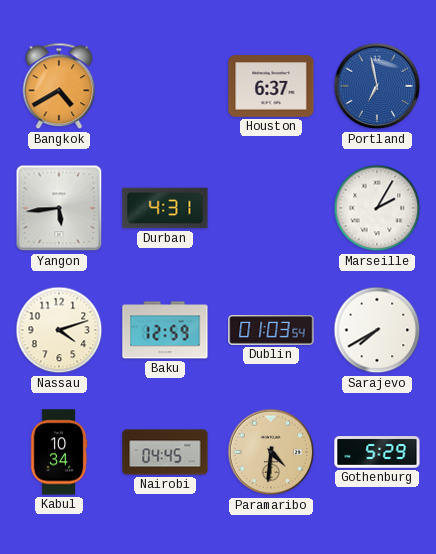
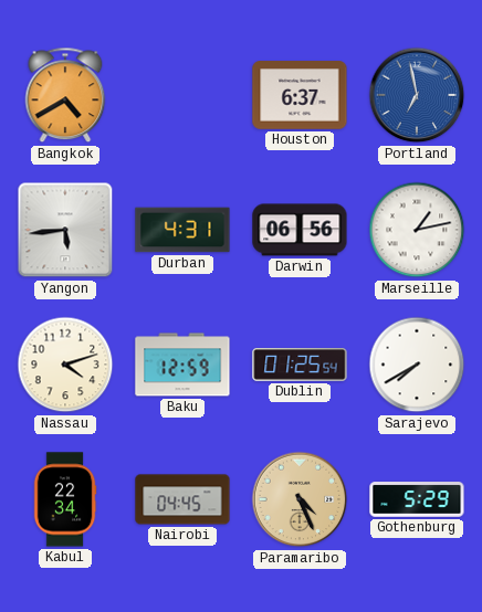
Darwin: none -> 06:56 (300, 230)
Marseille: 2:05 -> 1:13 (417, 230)
Dublin: 01:03 -> 01:25 (300, 366)
Kabul: 10:34 -> 22:34 (65, 499)
Paramaribo: 4:31 -> 4:26 (300, 499)
